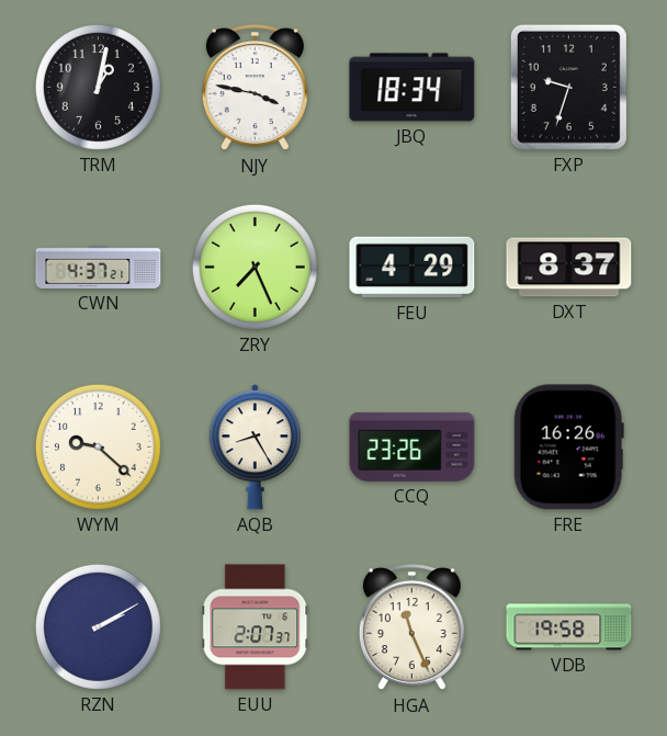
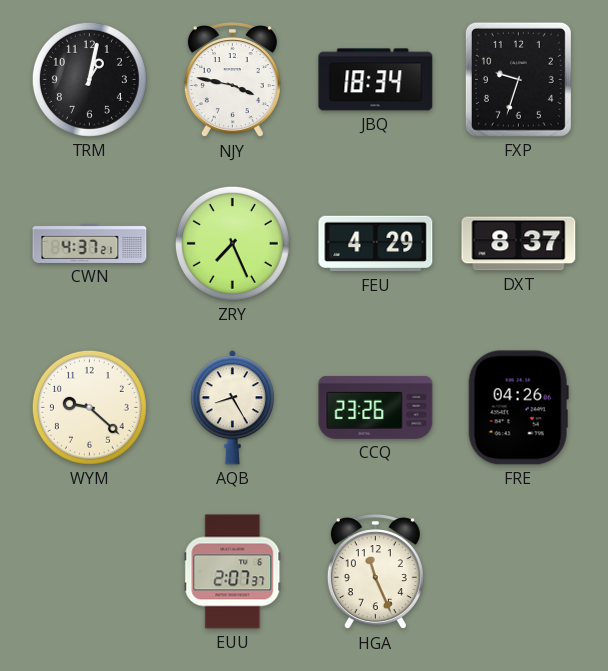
FRE: 16:26 -> 04:26 (518, 408)
RZN: 2:10 -> none (98, 626)
VDB: 19:58 -> none (569, 627)
